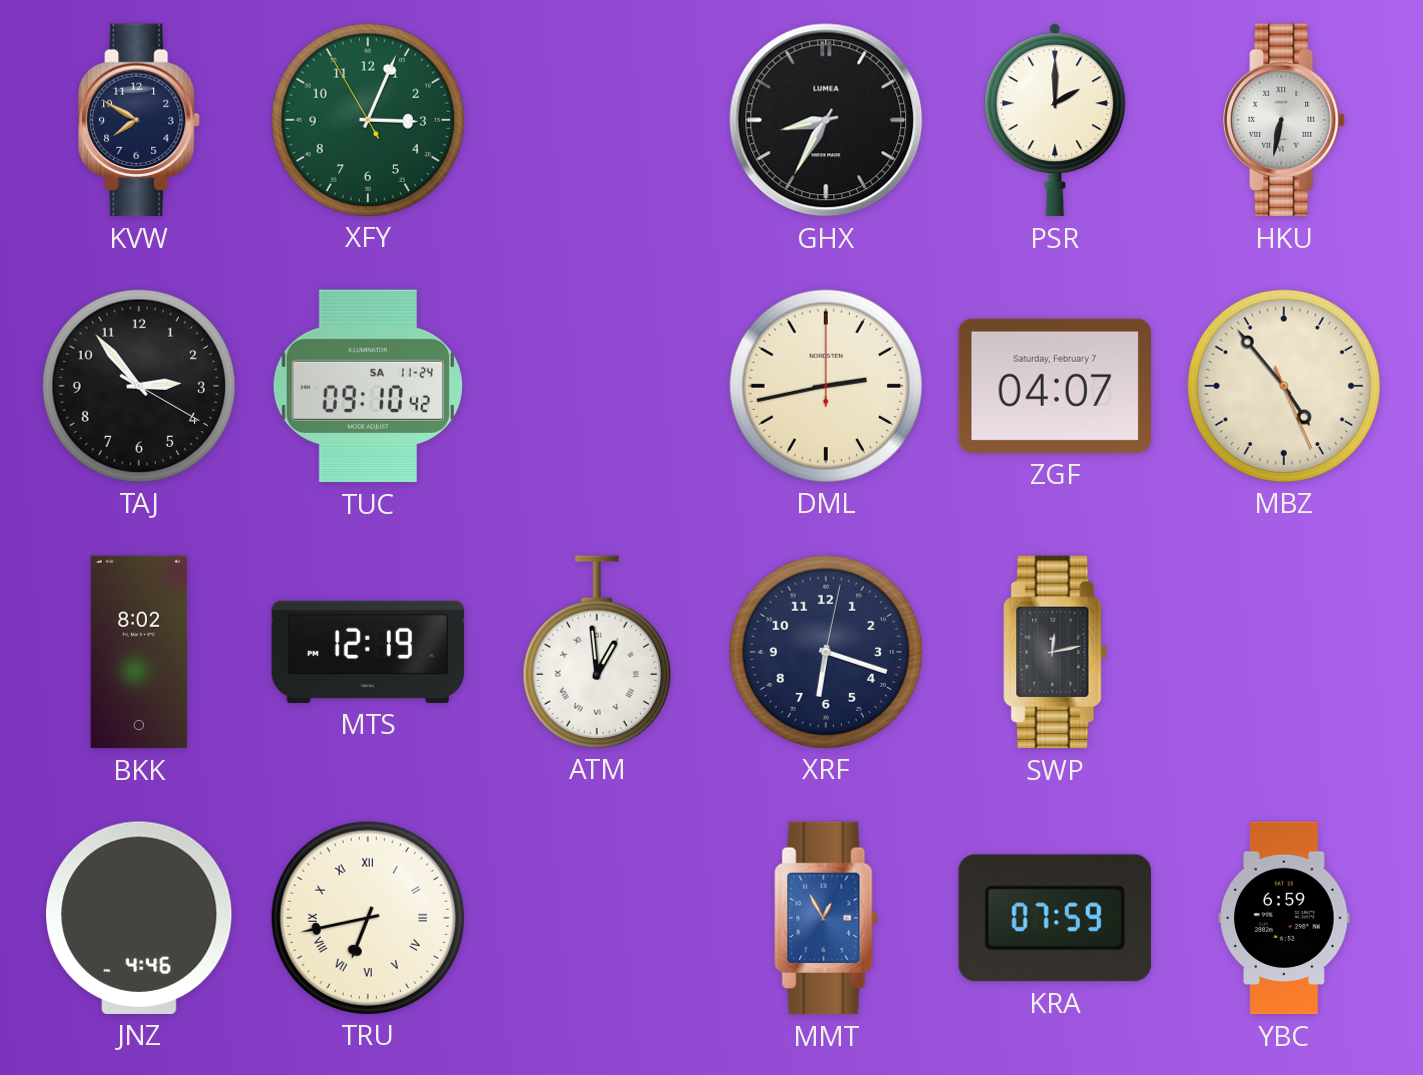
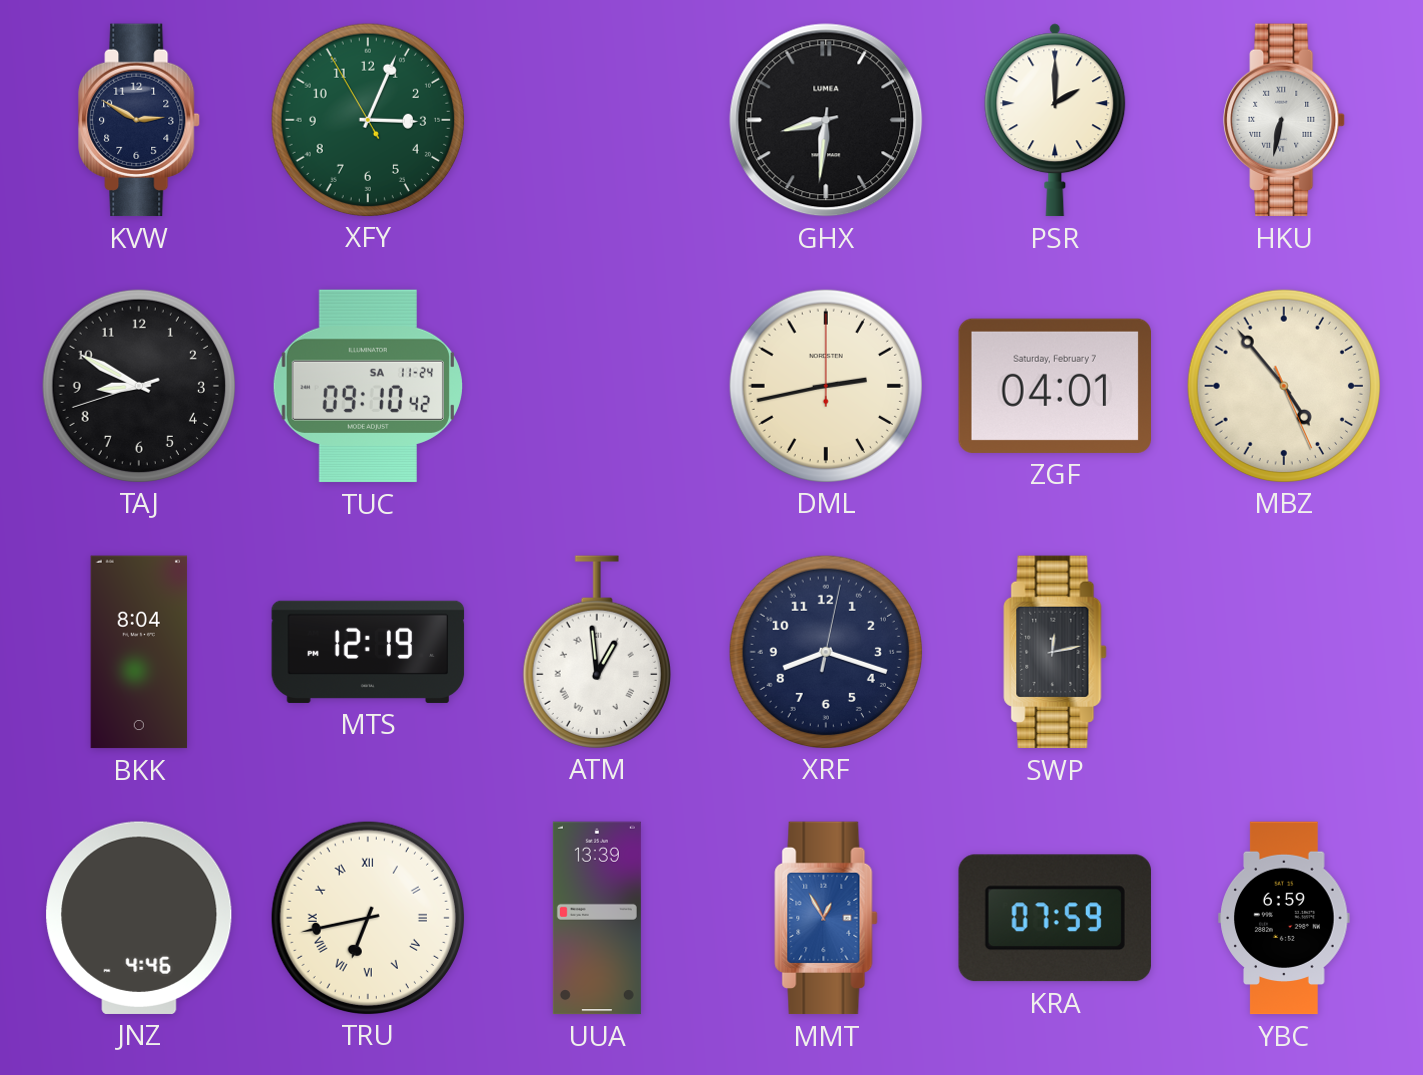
KVW: 7:50 -> 2:50 (139, 120)
GHX: 8:35 -> 8:31 (826, 120)
TAJ: 2:53 -> 8:49 (138, 385)
ZGF: 04:07 -> 04:01 (1054, 386)
BKK: 8:02 -> 8:04 (139, 652)
XRF: 6:18 -> 8:18 (825, 651)
UUA: none -> 13:39 (597, 918)
